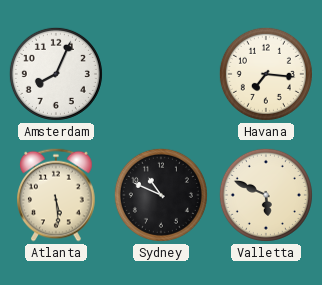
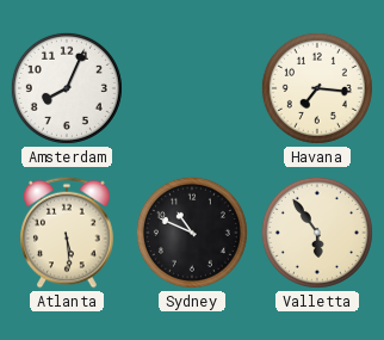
Valletta: 5:49 -> 5:54 (317, 233)
